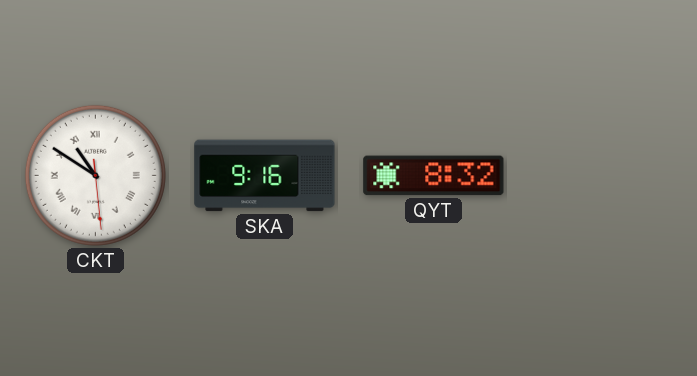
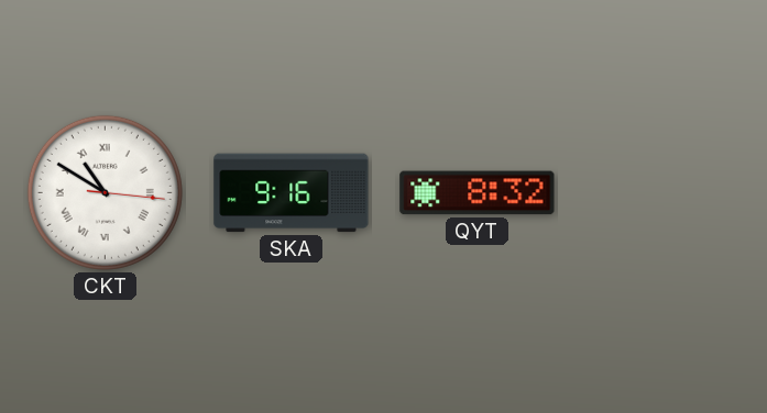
CKT: 10:50:29 -> 10:50:16 (105, 192)
